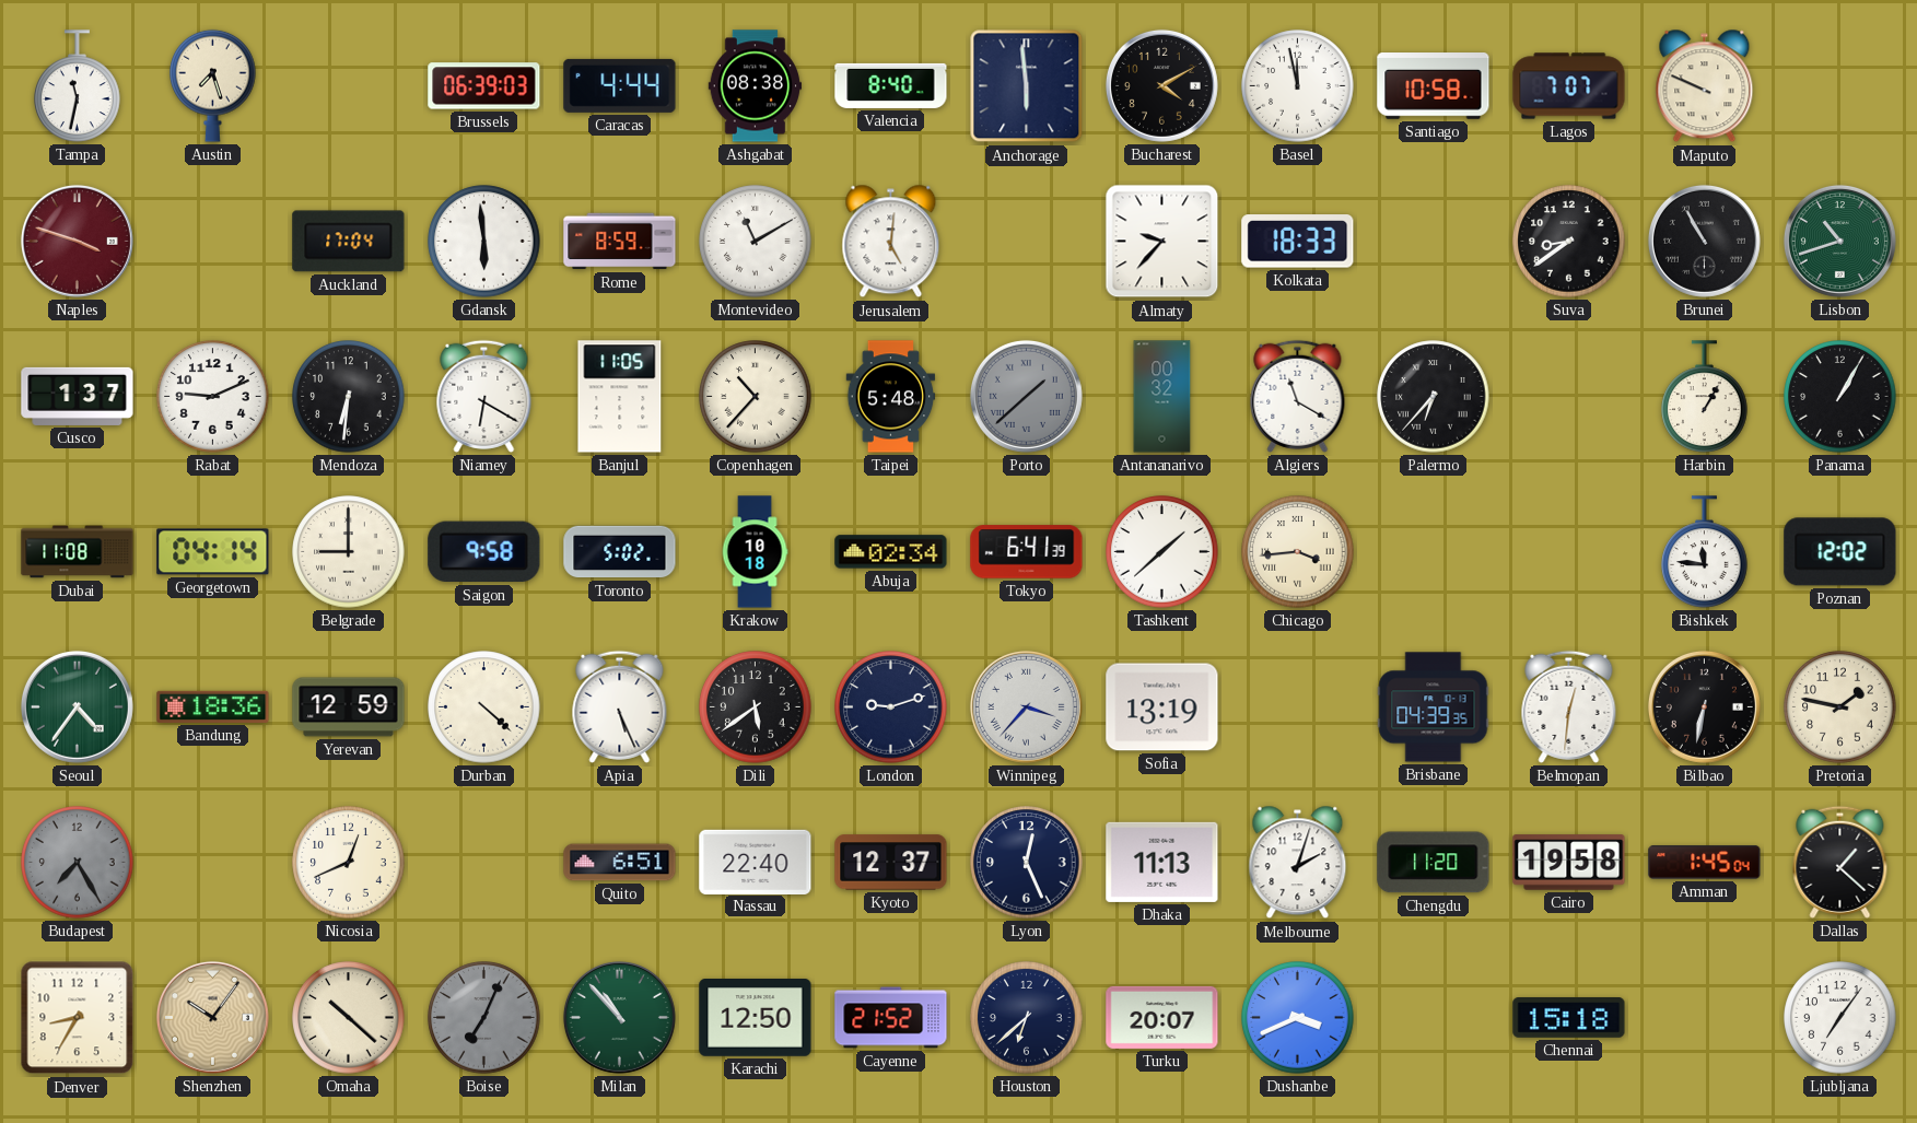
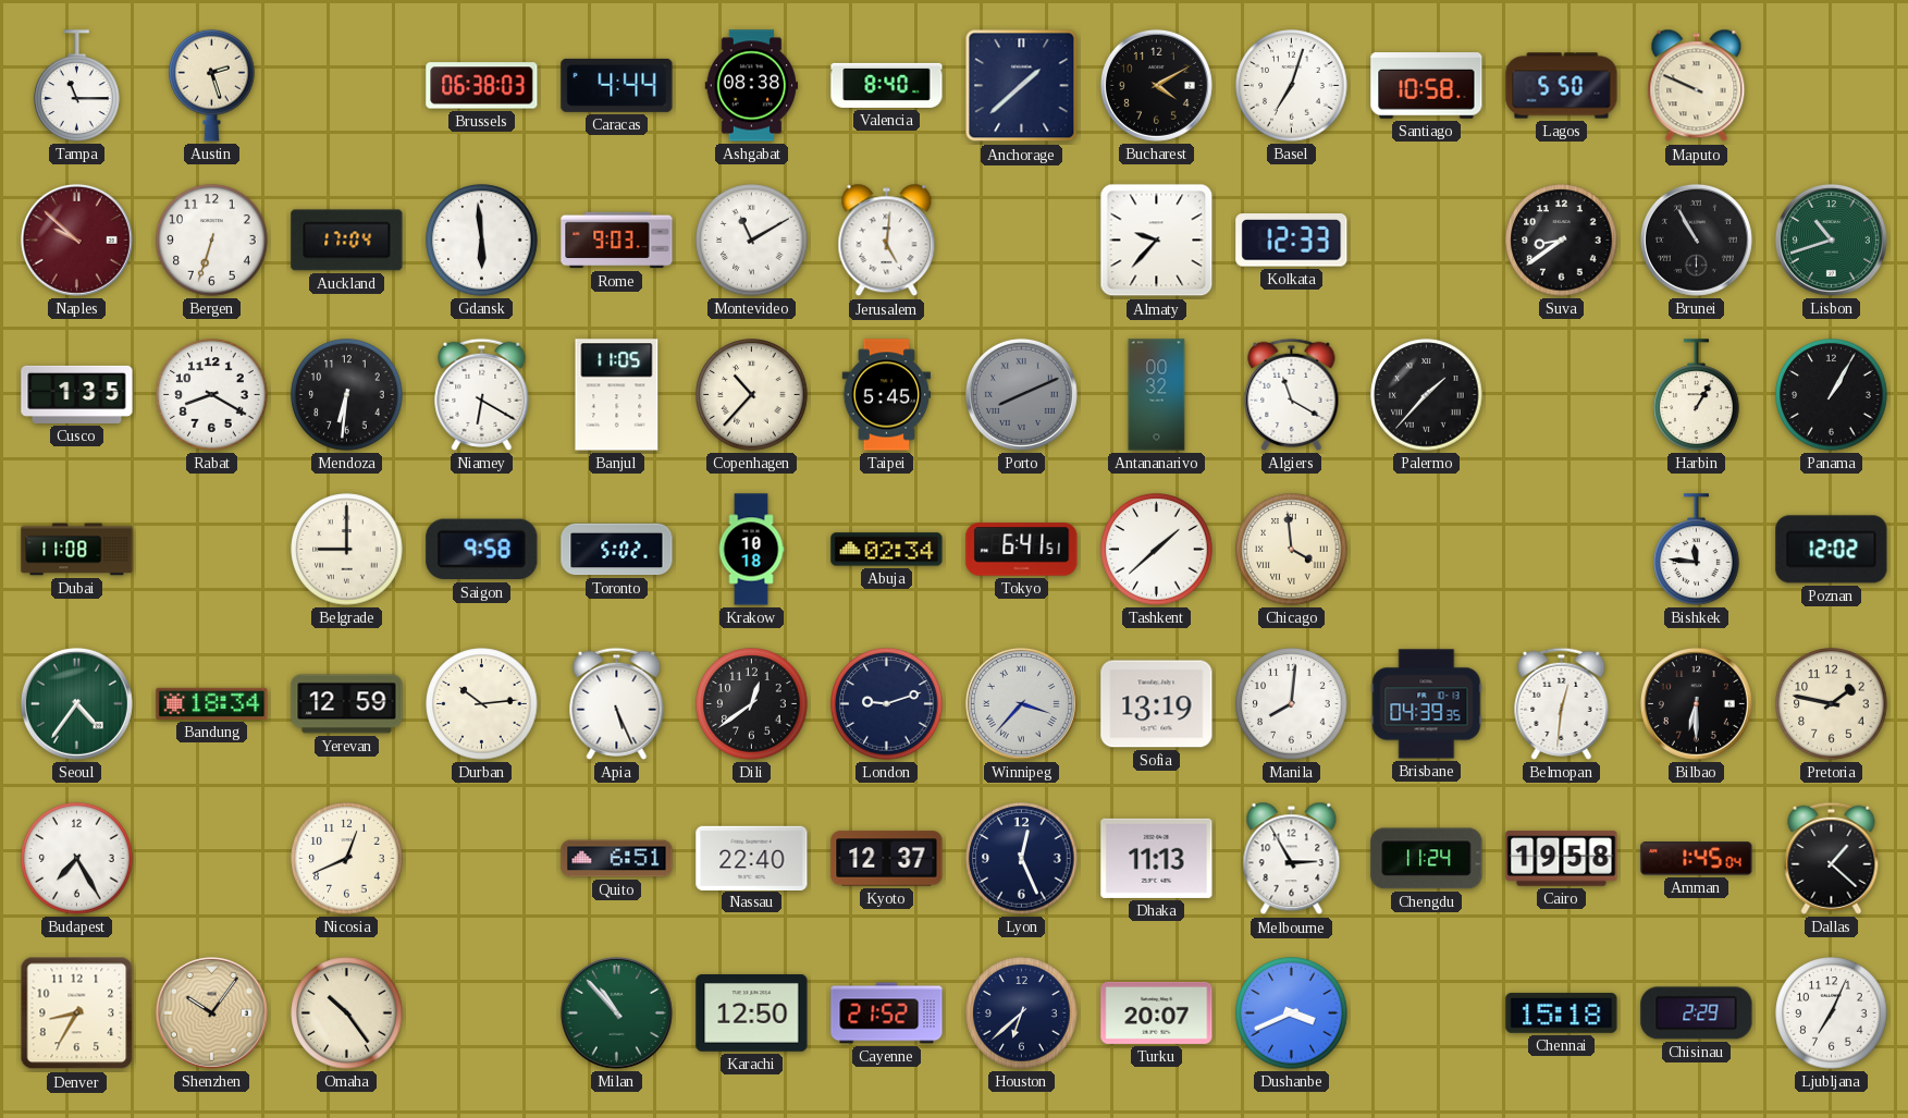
Tampa: 11:32 -> 11:15 (77, 86)
Austin: 7:27 -> 2:27 (212, 85)
Brussels: 06:39 -> 06:38 (482, 86)
Anchorage: 5:59 -> 1:38 (1022, 86)
Basel: 11:58 -> 7:03 (1292, 86)
Lagos: 7:07 -> 5:50 (1562, 86)
Naples: 3:48 -> 9:52 (76, 239)
Bergen: none -> 6:33 (212, 241)
Rome: 8:59 -> 9:03 (617, 241)
Kolkata: 18:33 -> 12:33 (1292, 241)
Cusco: 1:37 -> 1:35 (77, 394)
Rabat: 9:11 -> 8:20 (212, 395)
Taipei: 5:48 -> 5:45 (887, 395)
Porto: 1:38 -> 8:11 (1021, 394)
Palermo: 6:37 -> 1:37 (1427, 395)
Georgetown: 04:14 -> none (213, 552)
Tokyo: 6:41:39 -> 6:41:51 (1022, 550)
Chicago: 3:44 -> 3:59 (1292, 550)
Bandung: 18:36 -> 18:34 (212, 703)
Durban: 4:22 -> 10:14 (482, 704)
Dili: 5:39 -> 12:39 (752, 704)
Manila: none -> 8:01 (1292, 704)
Bilbao: 6:32 -> 6:30 (1696, 703)
Budapest dial: grey -> white (77, 859)
Melbourne: 2:03 -> 2:55 (1292, 859)
Chengdu: 11:20 -> 11:24 (1427, 859)
Omaha: 10:22 -> 10:24 (347, 1013)
Boise: 7:04 -> none (484, 1018)
Chisinau: none -> 2:29 (1697, 1013)
Ljubljana: 7:06 -> 7:04 (1832, 1013)
